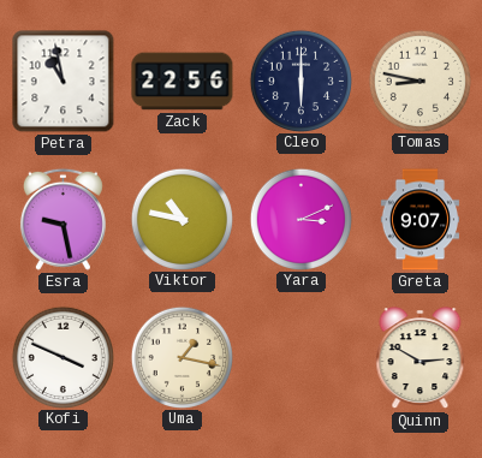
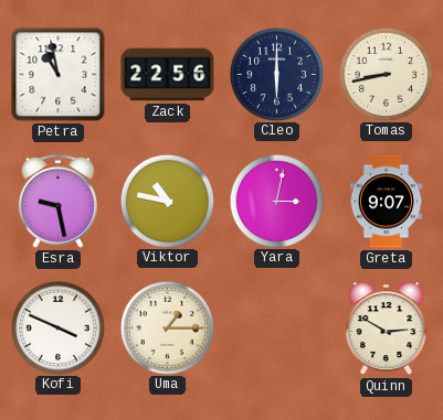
Tomas: 8:47 -> 8:43 (386, 74)
Yara: 3:11 -> 3:02 (276, 201)
Uma: 1:17 -> 1:15 (167, 327)
